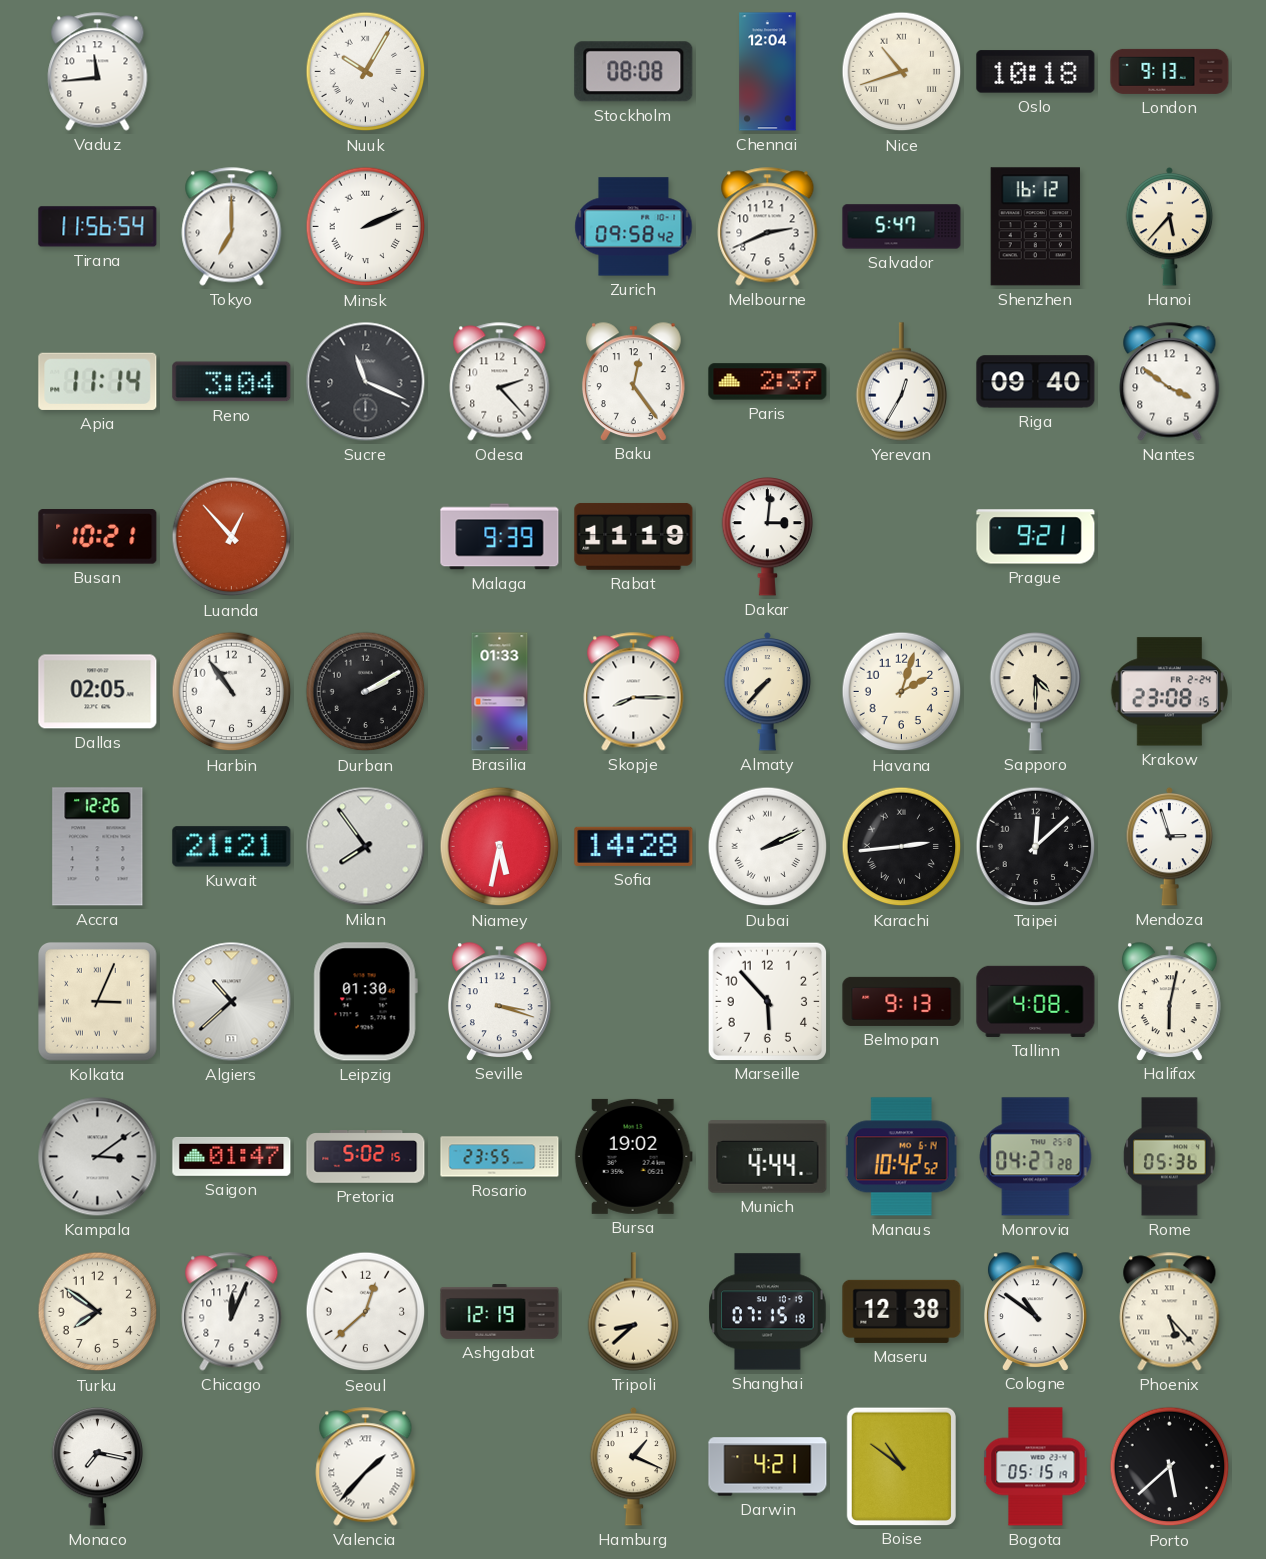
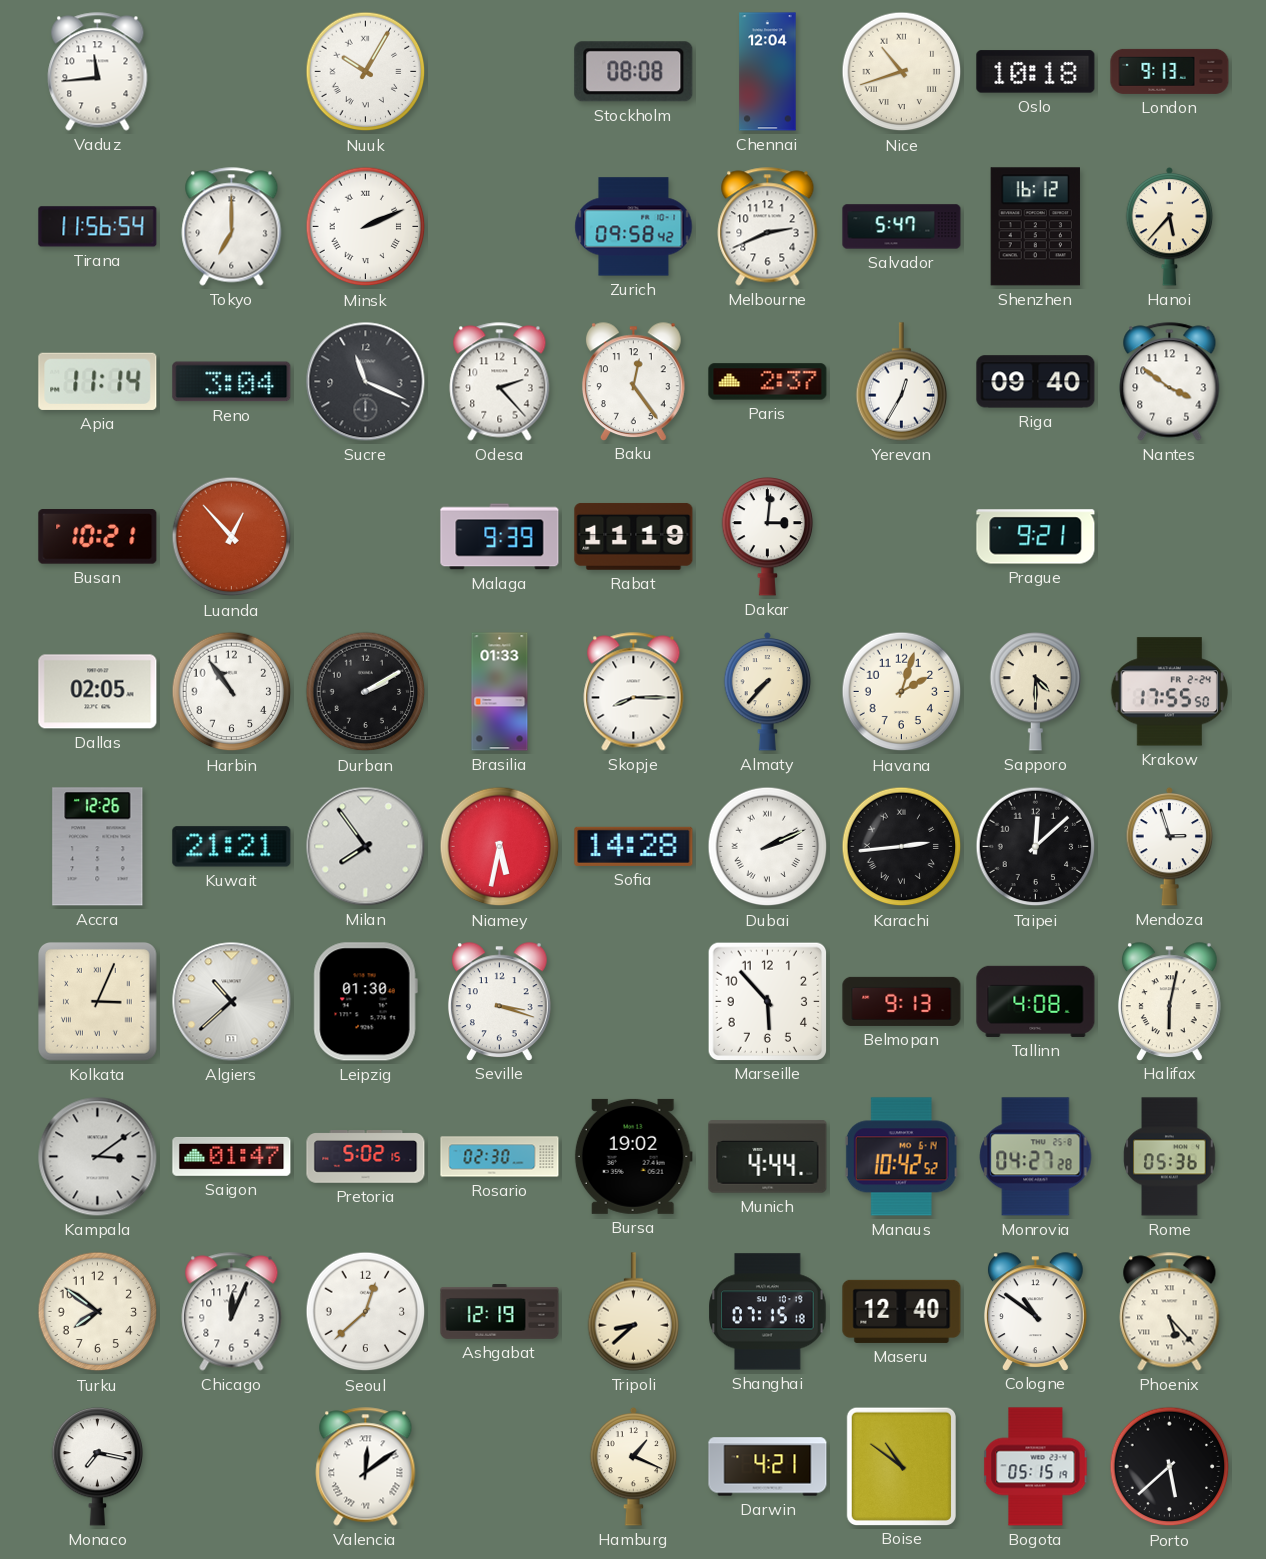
Krakow: 23:08 -> 17:55 (1169, 692)
Rosario: 23:55 -> 02:30 (500, 1157)
Maseru: 12:38 -> 12:40 (902, 1311)
Valencia: 1:37 -> 12:09 (366, 1467)
